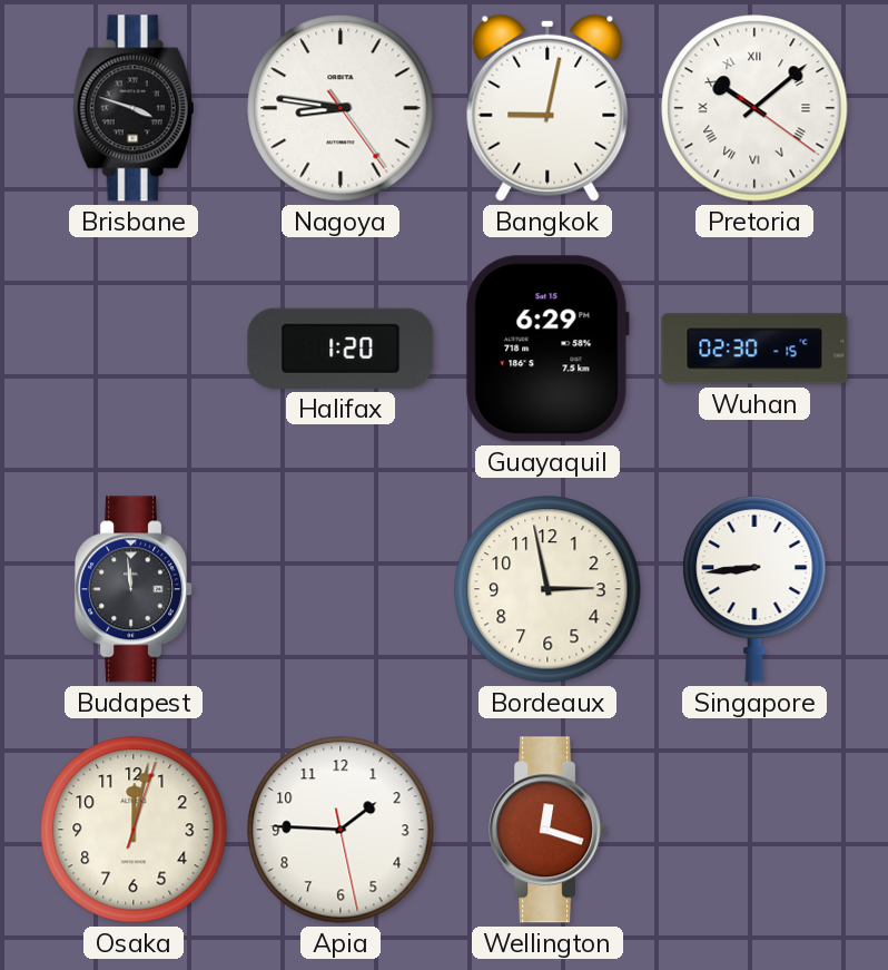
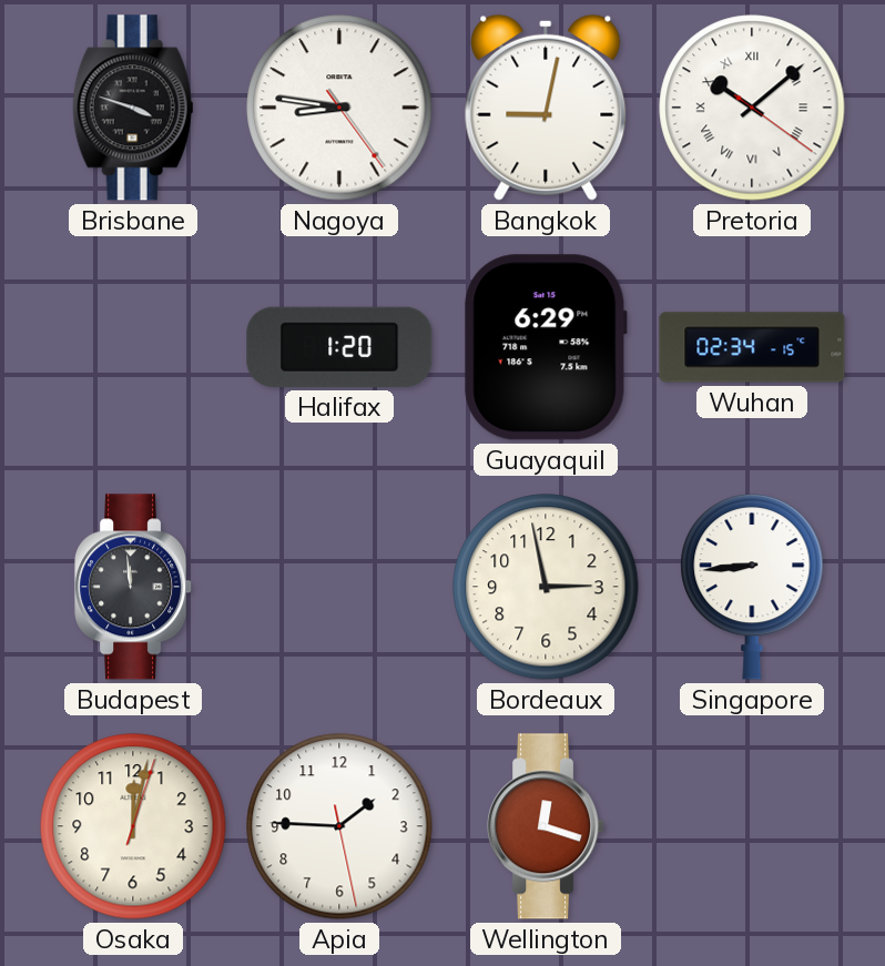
Wuhan: 02:30 -> 02:34 (752, 347)
